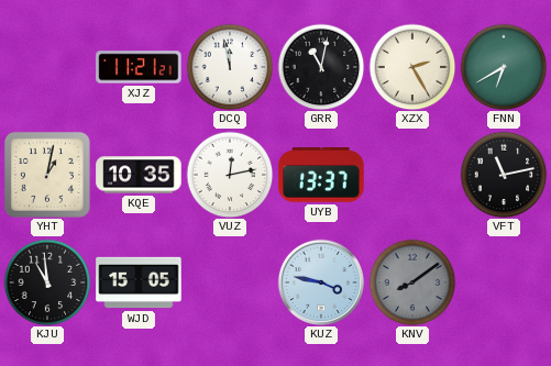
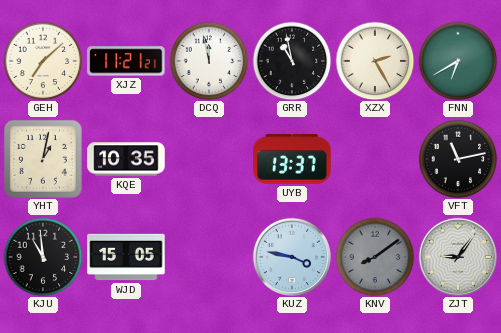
GEH: none -> 7:08 (43, 61)
GRR: 11:02 -> 10:58 (292, 61)
VUZ: 12:13 -> none (230, 175)
ZJT: none -> 9:06 (457, 256)
